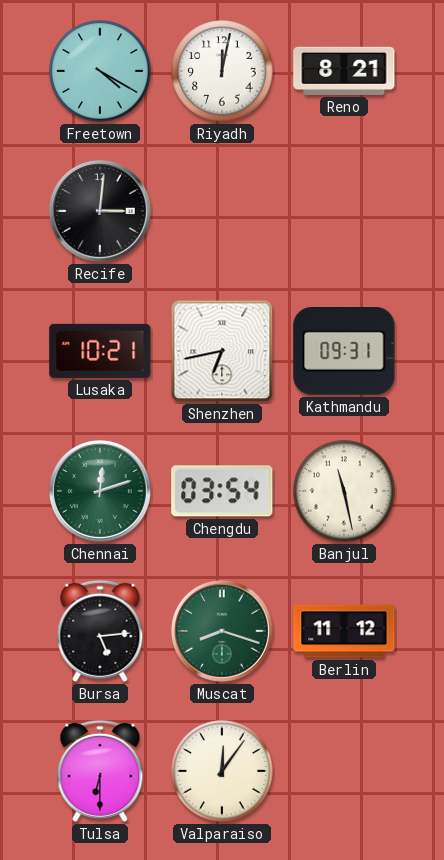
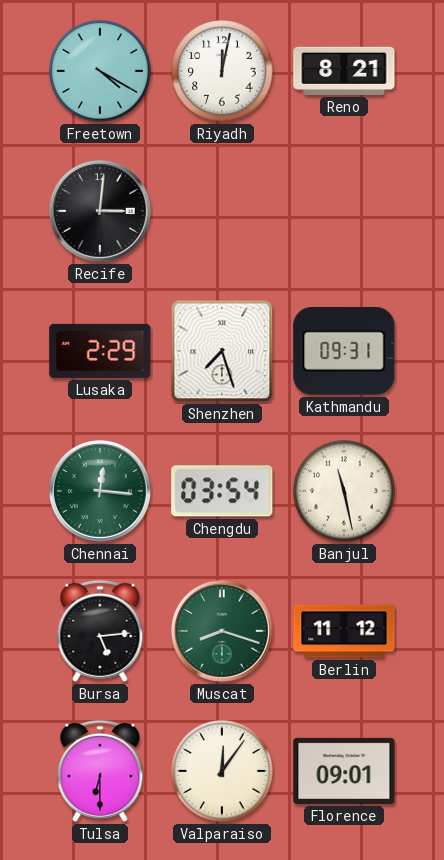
Lusaka: 10:21 -> 2:29 (100, 351)
Shenzhen: 6:43 -> 7:27 (222, 351)
Chennai: 12:12 -> 12:16 (100, 491)
Florence: none -> 09:01 (344, 771)
